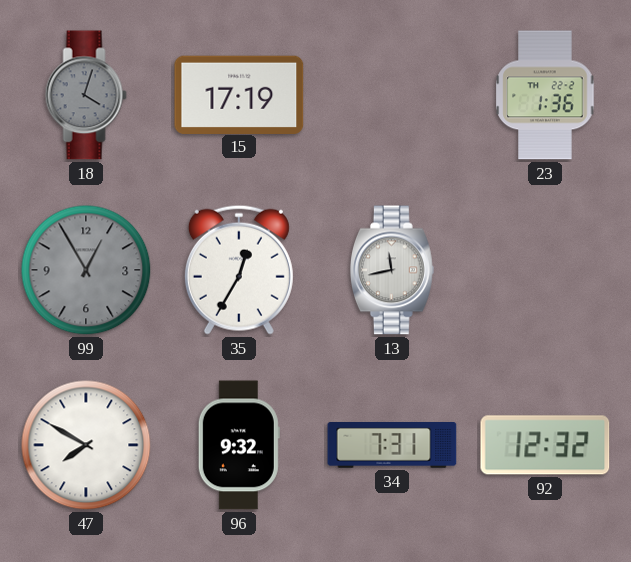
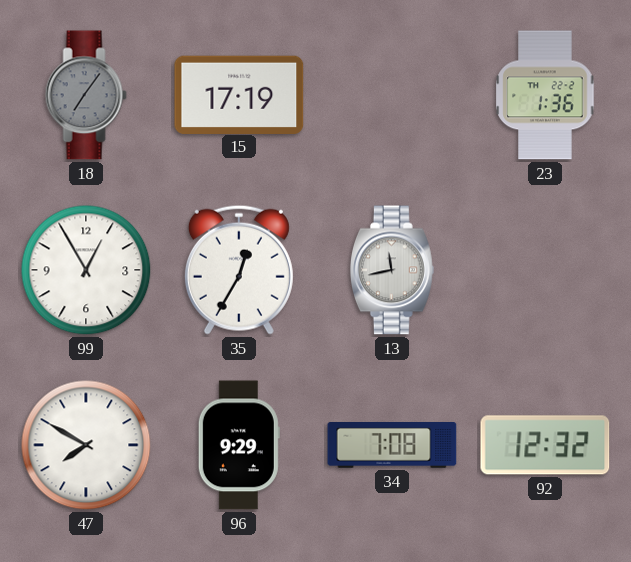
18: 4:03 -> 7:06 (86, 95)
99 dial: grey -> white (86, 270)
96: 9:32 -> 9:29 (239, 445)
34: 7:31 -> 7:08 (392, 446)
